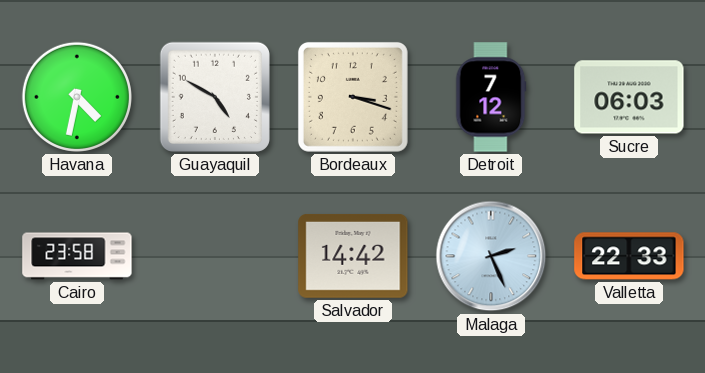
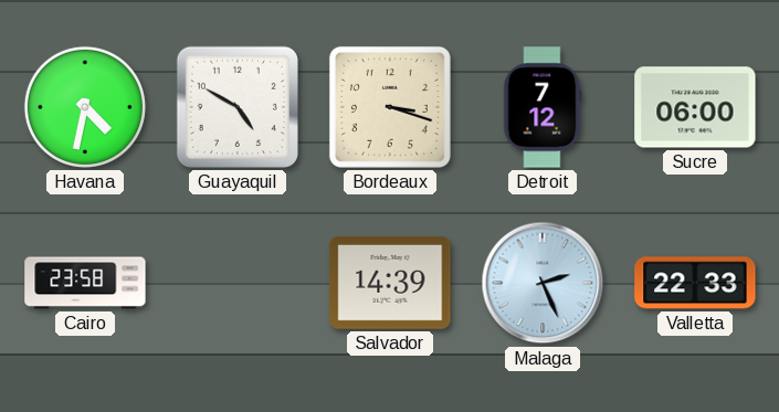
Sucre: 06:03 -> 06:00 (695, 107)
Salvador: 14:42 -> 14:39 (390, 283)
